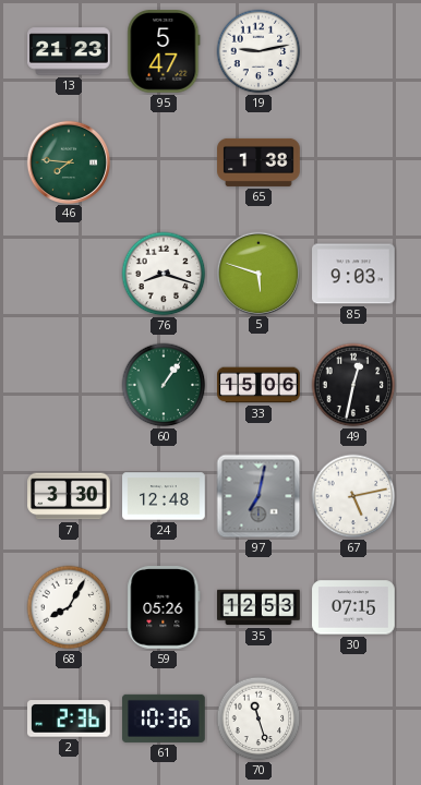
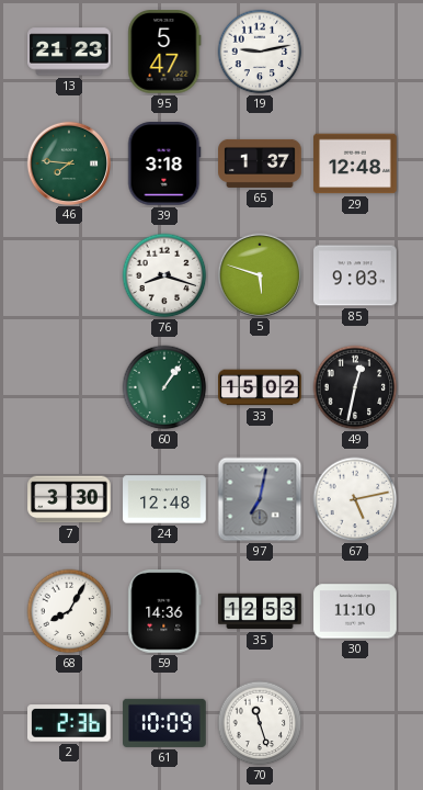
39: none -> 3:18 (164, 163)
65: 1:38 -> 1:37 (260, 163)
29: none -> 12:48 (355, 163)
33: 15:06 -> 15:02 (260, 387)
59: 05:26 -> 14:36 (164, 612)
30: 07:15 -> 11:10 (355, 611)
61: 10:36 -> 10:09 (164, 723)
